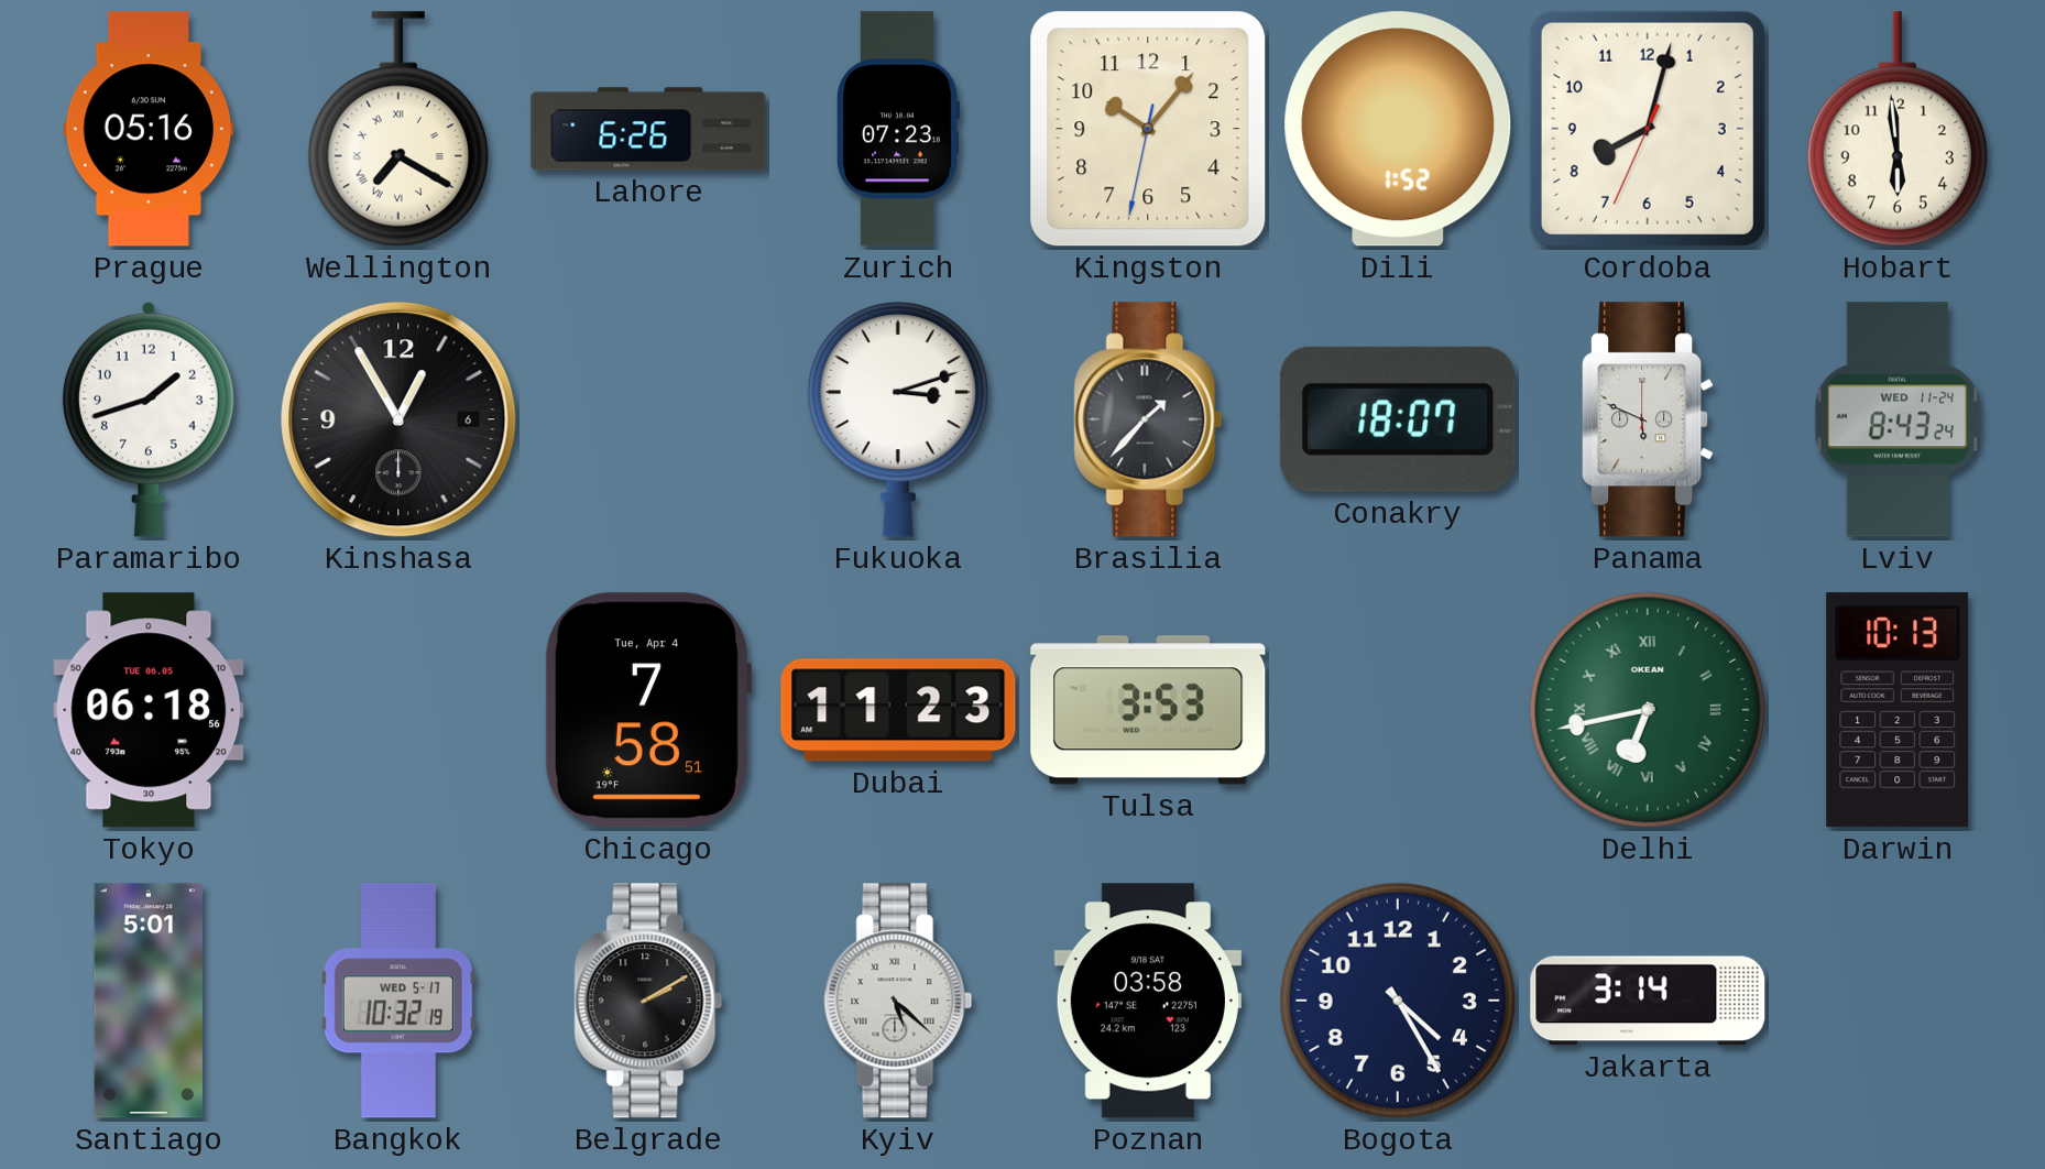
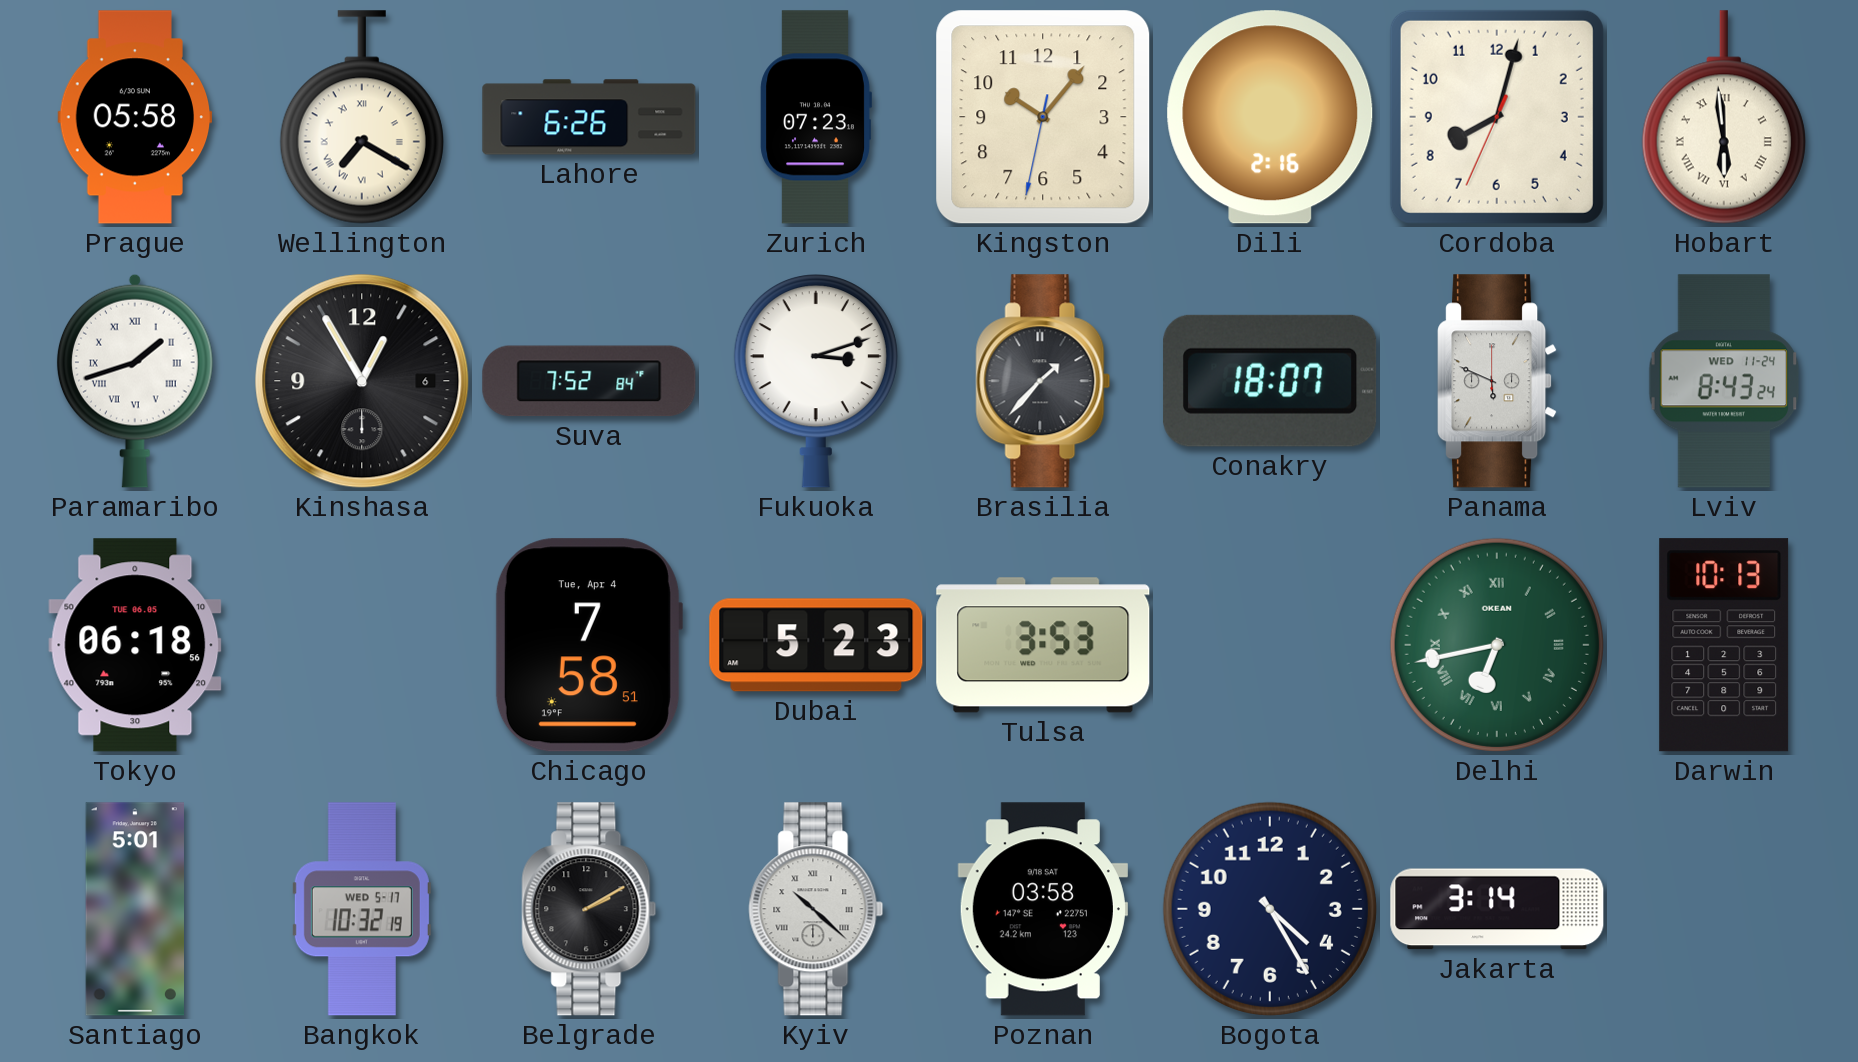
Prague: 05:16 -> 05:58 (135, 117)
Dili: 1:52 -> 2:16 (1270, 117)
Hobart numerals: Arabic -> Roman (1724, 117)
Paramaribo numerals: Arabic -> Roman (135, 381)
Suva: none -> 7:52 (589, 381)
Dubai: 11:23 -> 5:23 (816, 645)
Kyiv: 5:22 -> 10:22 (816, 909)
